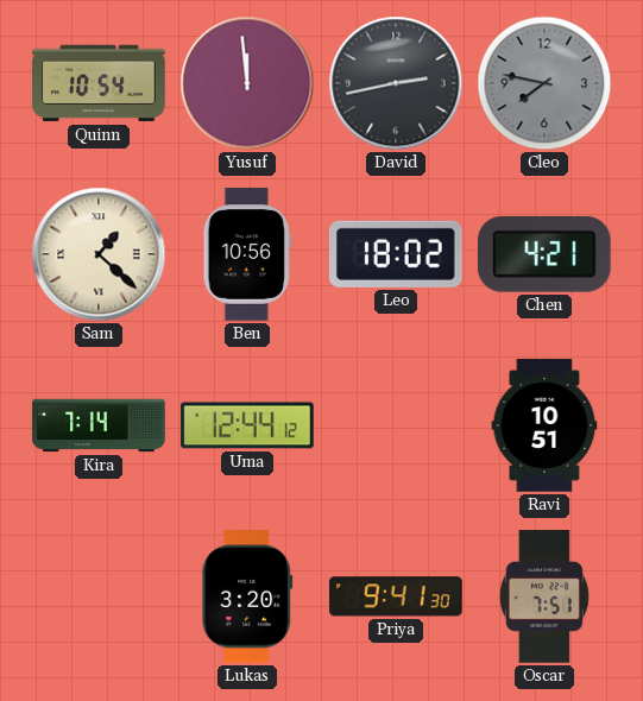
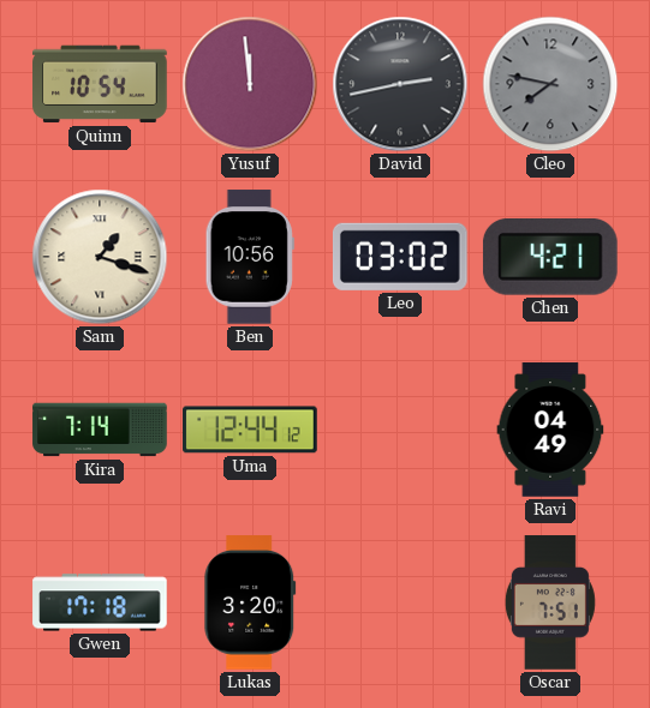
Sam: 1:22 -> 1:18 (100, 257)
Leo: 18:02 -> 03:02 (400, 257)
Ravi: 10:51 -> 04:49 (550, 430)
Gwen: none -> 17:18 (100, 602)
Priya: 9:41 -> none (397, 596)
